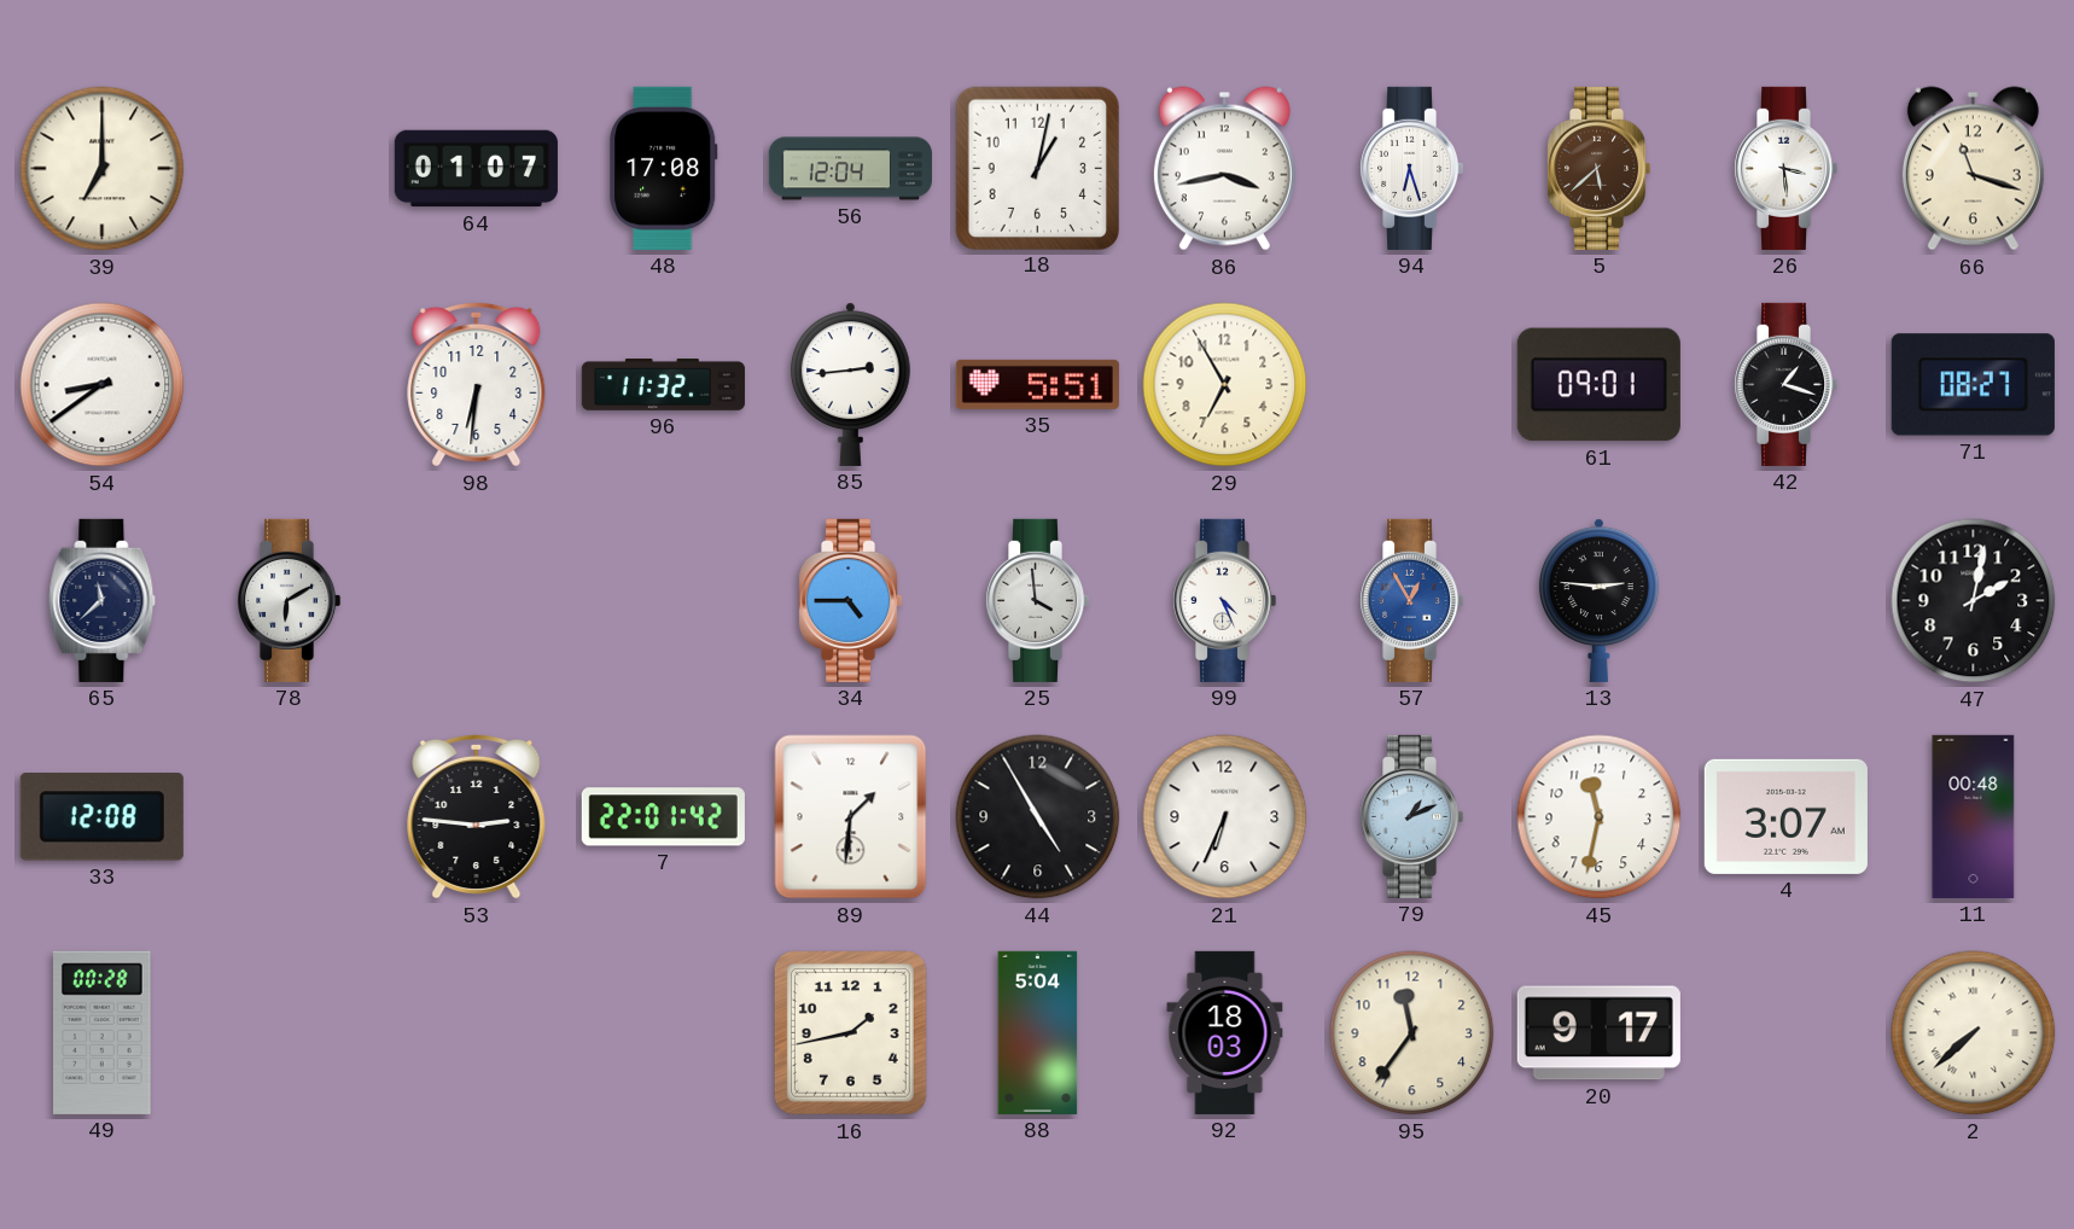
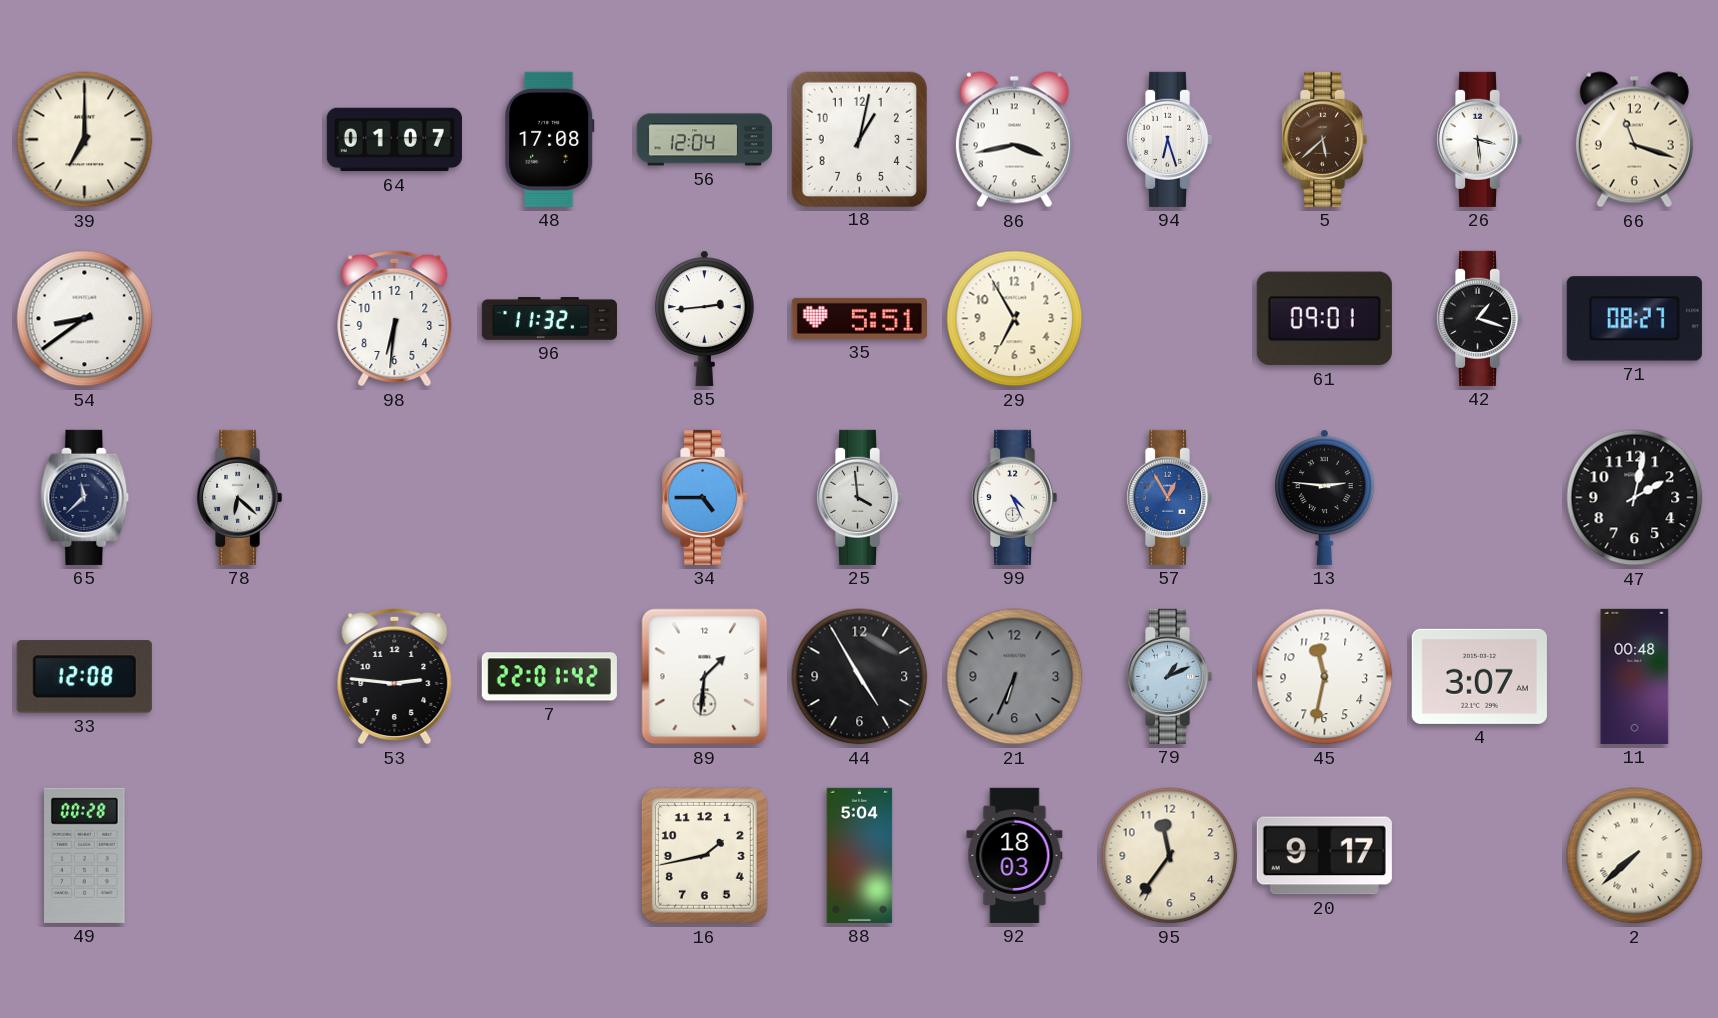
78: 6:10 -> 6:22 (239, 497)
21 dial: white -> grey (1015, 677)
